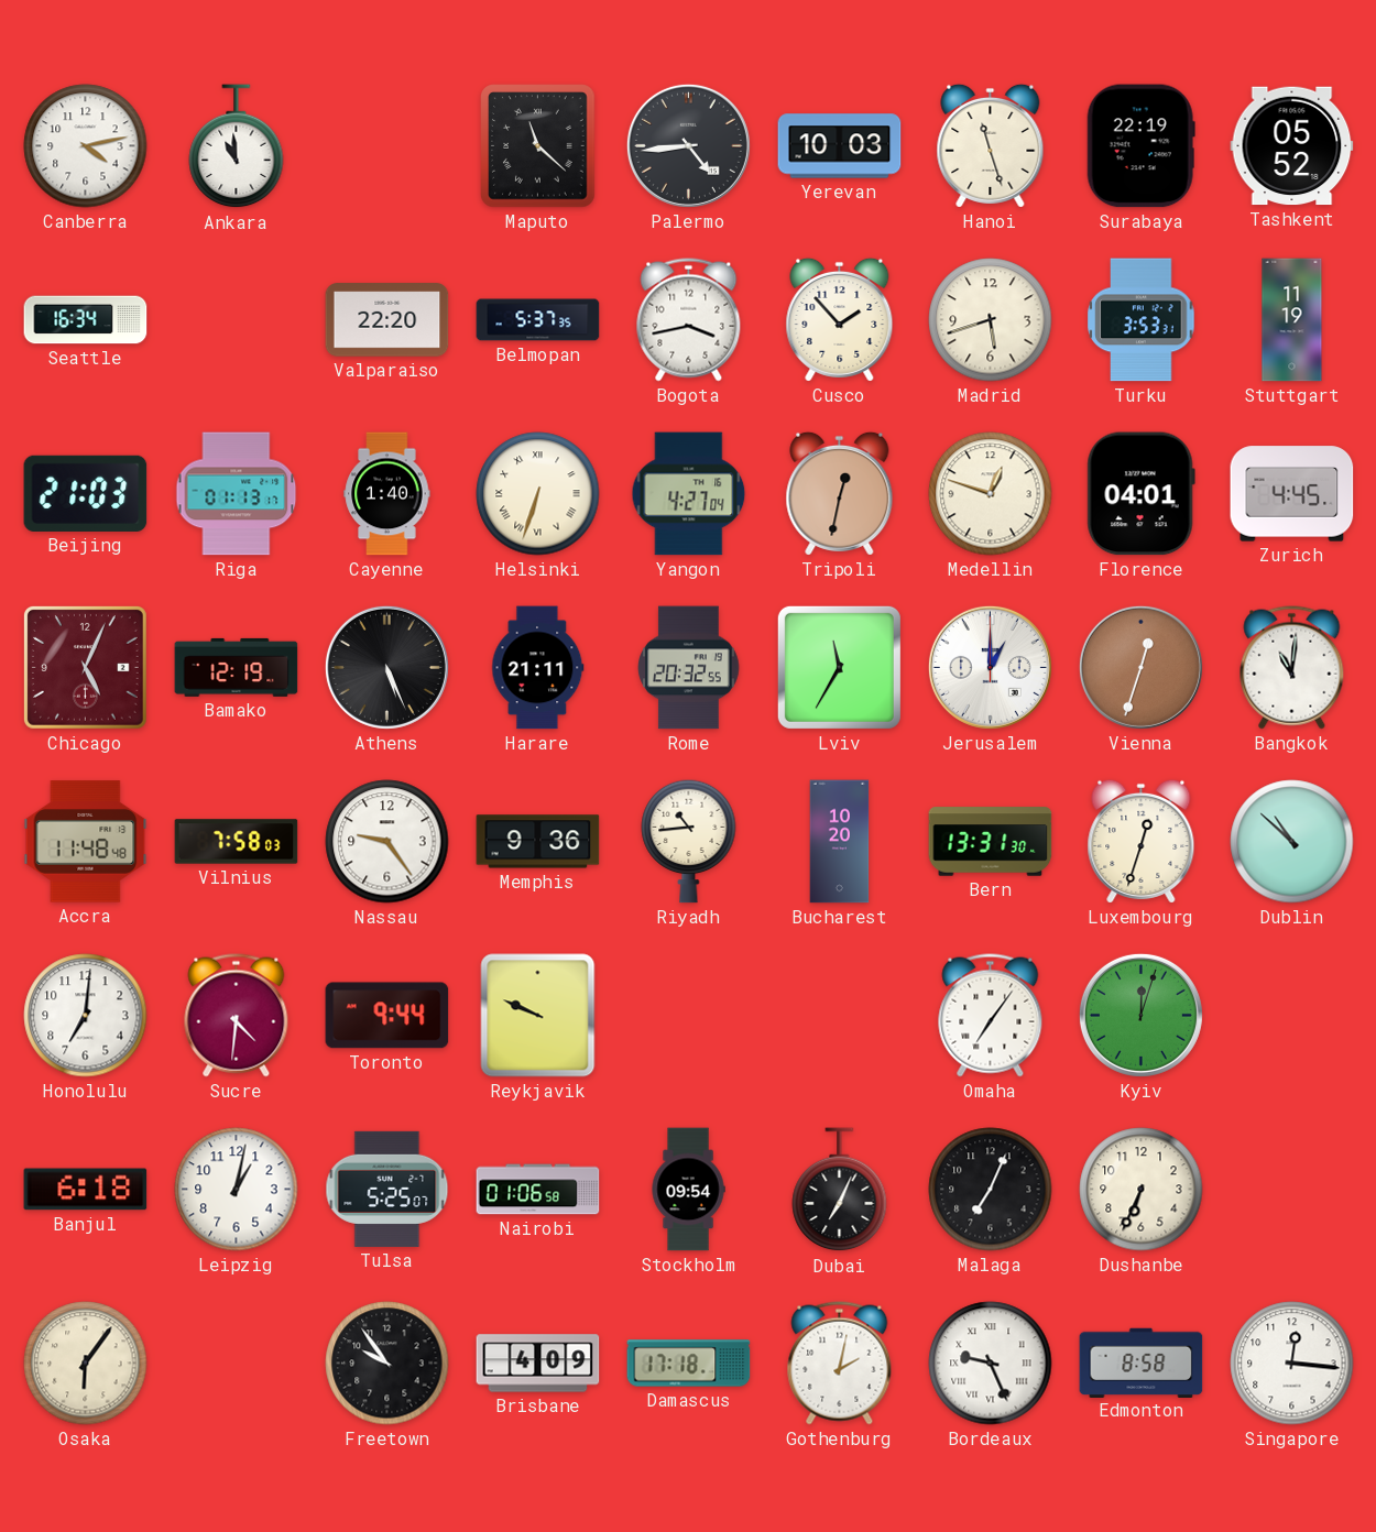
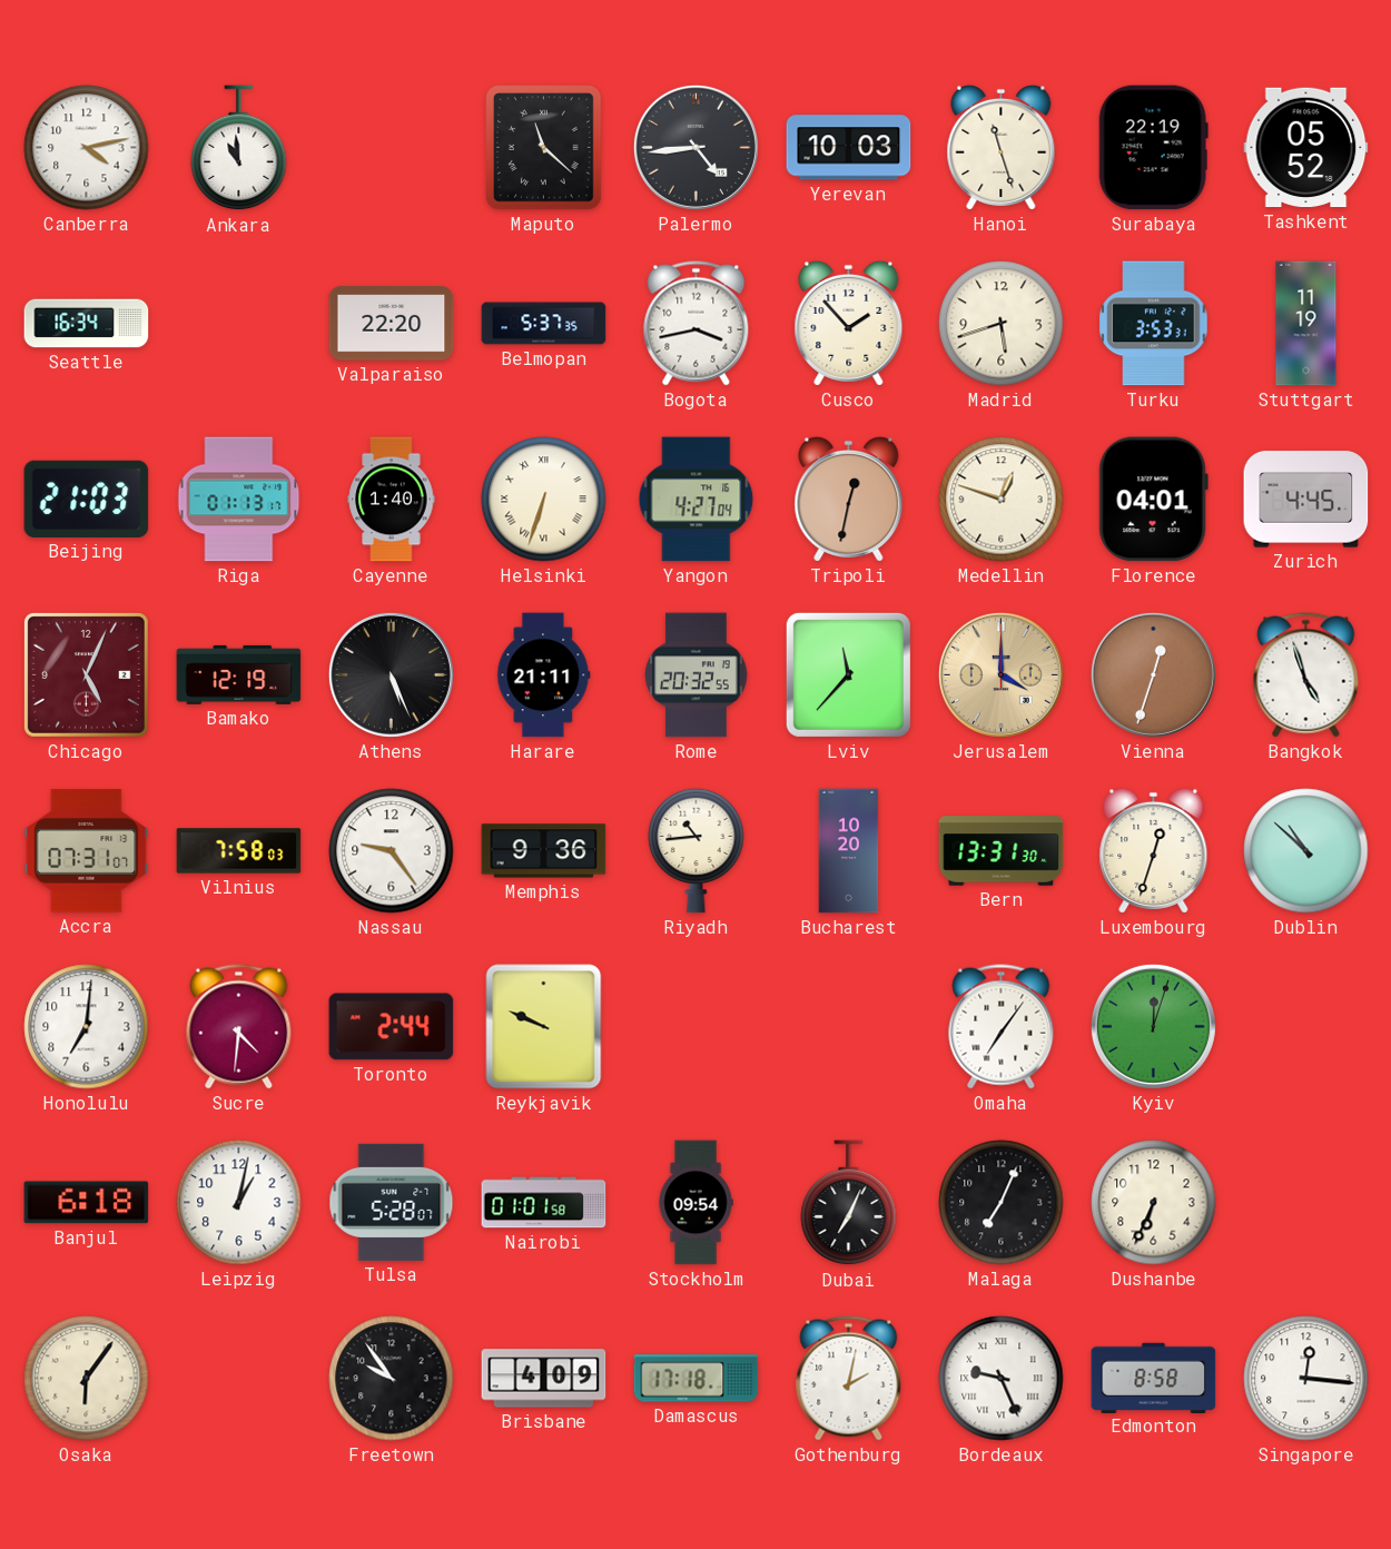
Lviv: 11:35 -> 11:37 (848, 674)
Jerusalem: 1:00 -> 4:00 (1000, 674)
Jerusalem dial: white -> champagne (1000, 674)
Bangkok: 11:01 -> 4:57 (1306, 675)
Accra: 11:48 -> 07:31 (87, 851)
Toronto: 9:44 -> 2:44 (392, 1027)
Tulsa: 5:25 -> 5:28 (392, 1202)
Nairobi: 01:06 -> 01:01 (544, 1203)
